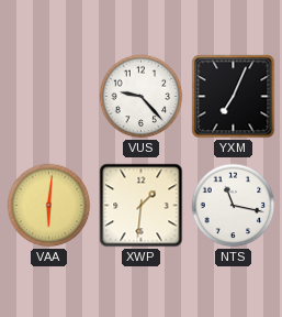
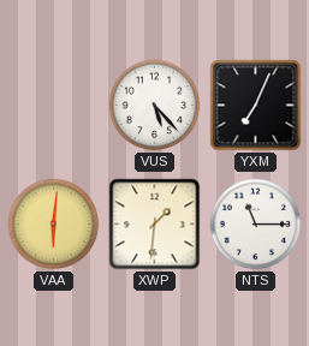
VUS: 9:23 -> 5:23 (155, 106)
NTS: 11:17 -> 11:15 (256, 225)
